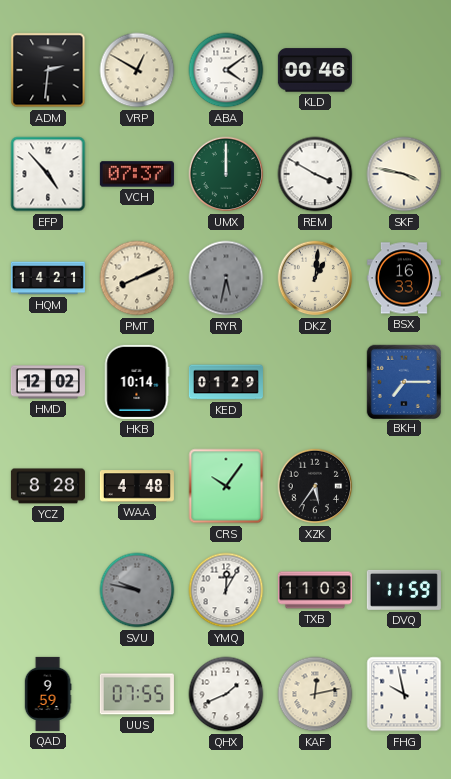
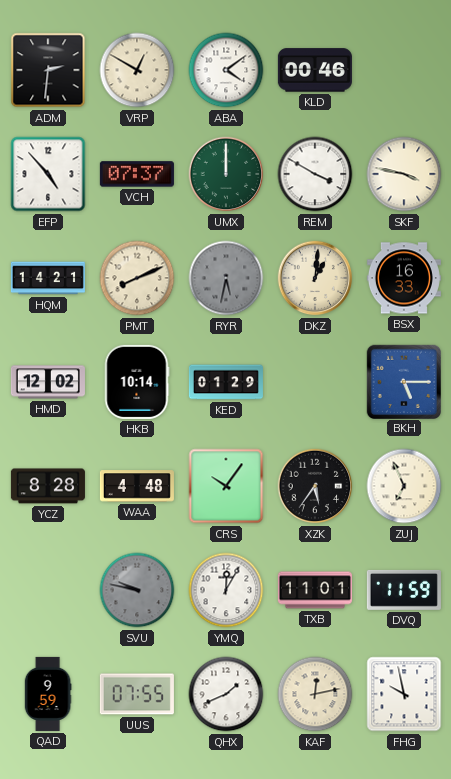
BKH: 7:15 -> 5:15 (403, 381)
ZUJ: none -> 6:56 (404, 486)
TXB: 11:03 -> 11:01 (315, 590)
